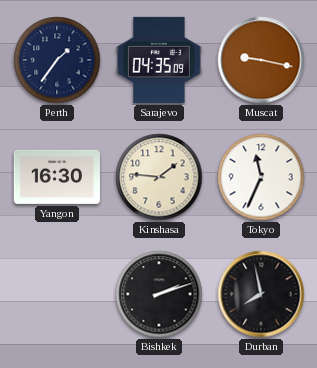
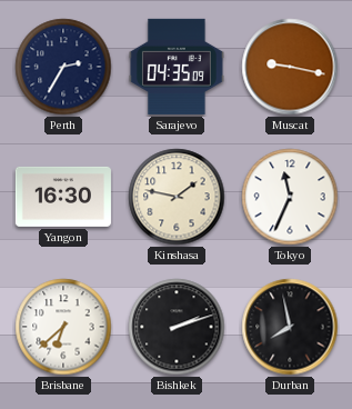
Perth: 1:36 -> 2:35 (63, 67)
Kinshasa: 1:46 -> 1:47 (177, 197)
Brisbane: none -> 6:38 (63, 327)
